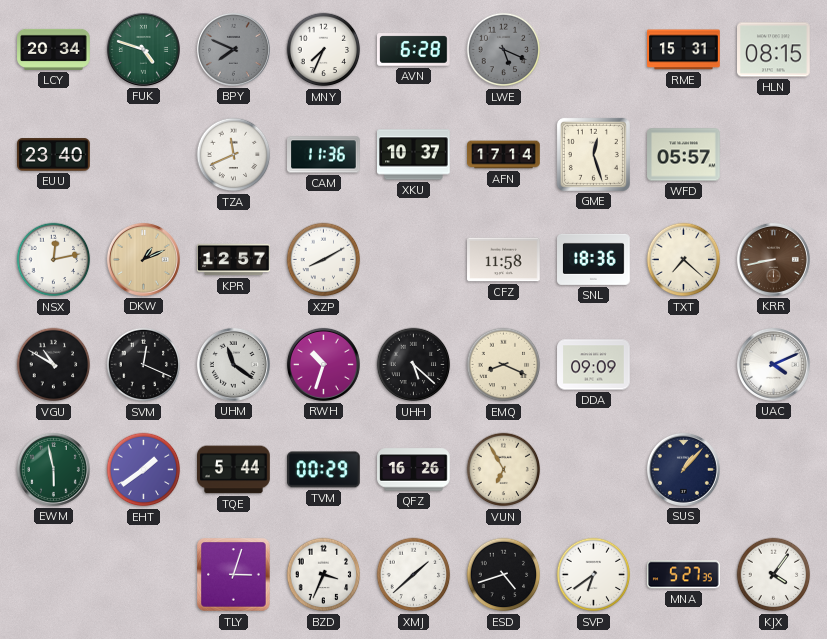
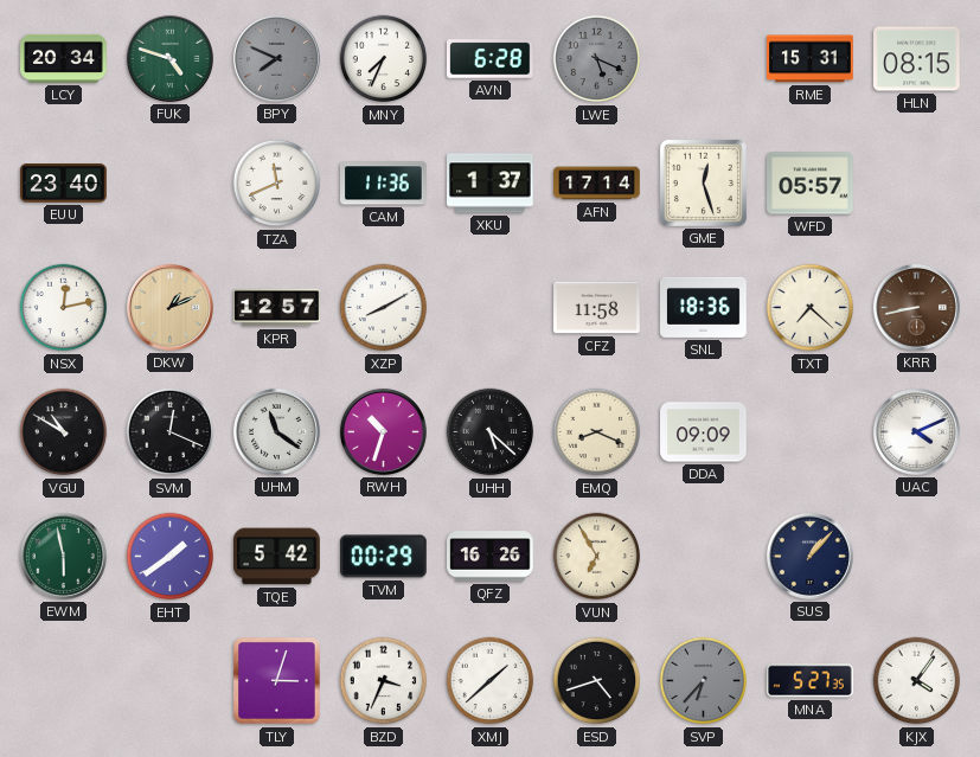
XKU: 10:37 -> 1:37 (491, 184)
TQE: 5:44 -> 5:42 (277, 557)
SVP: 6:39 -> 6:37 (704, 681)
SVP dial: white -> grey (704, 681)
